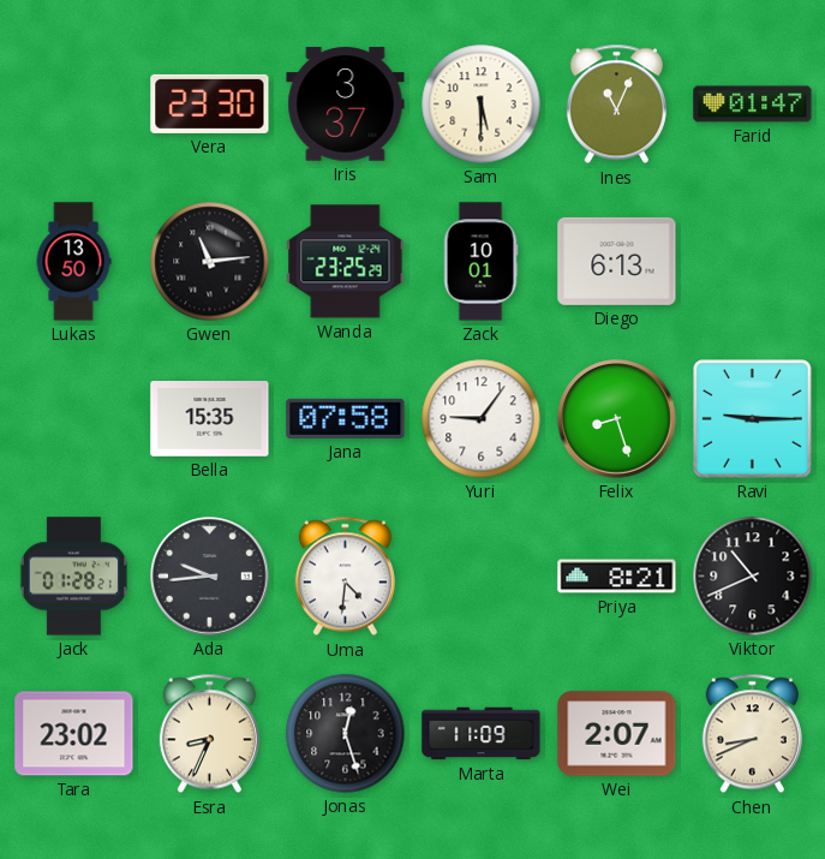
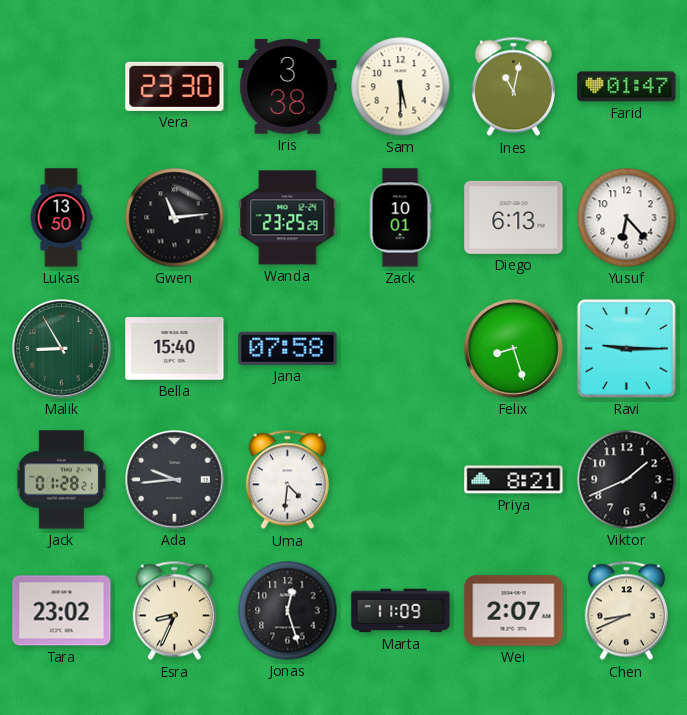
Iris: 3:37 -> 3:38 (288, 87)
Ines: 11:04 -> 11:02 (513, 87)
Yusuf: none -> 6:23 (627, 218)
Malik: none -> 8:55 (62, 349)
Bella: 15:35 -> 15:40 (175, 349)
Yuri: 9:06 -> none (482, 419)
Viktor: 10:41 -> 1:41 (627, 480)
